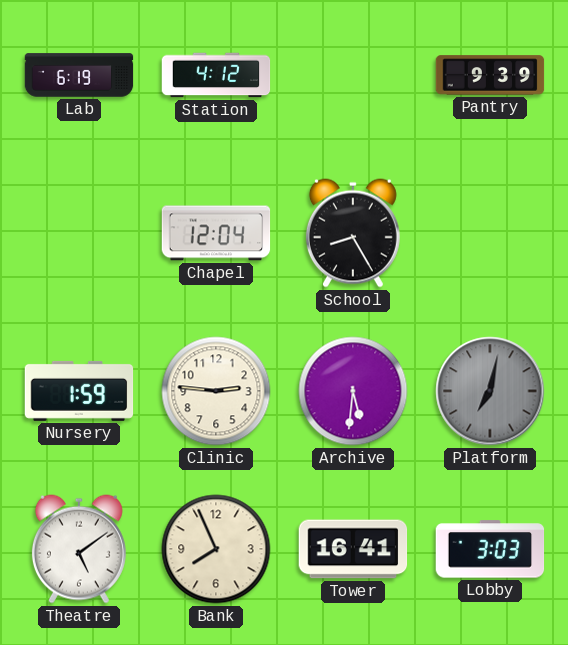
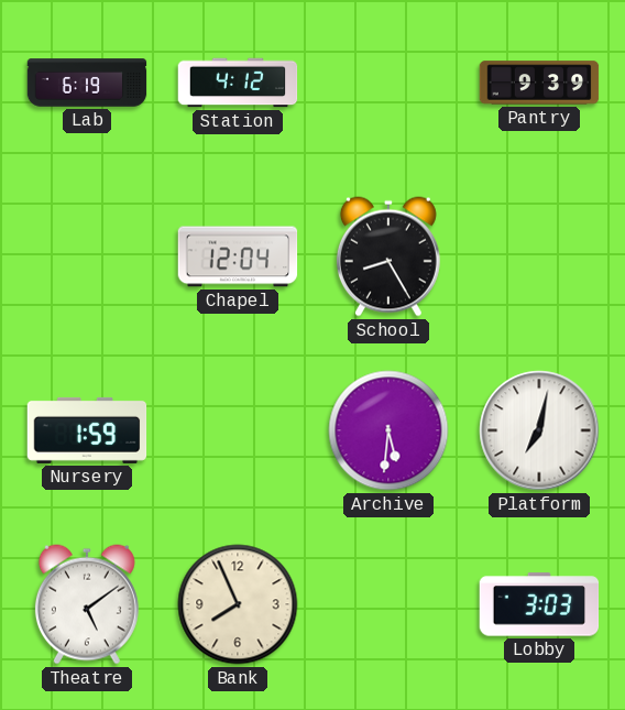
Clinic: 2:46 -> none (216, 391)
Platform dial: grey -> white (539, 430)
Tower: 16:41 -> none (353, 549)
